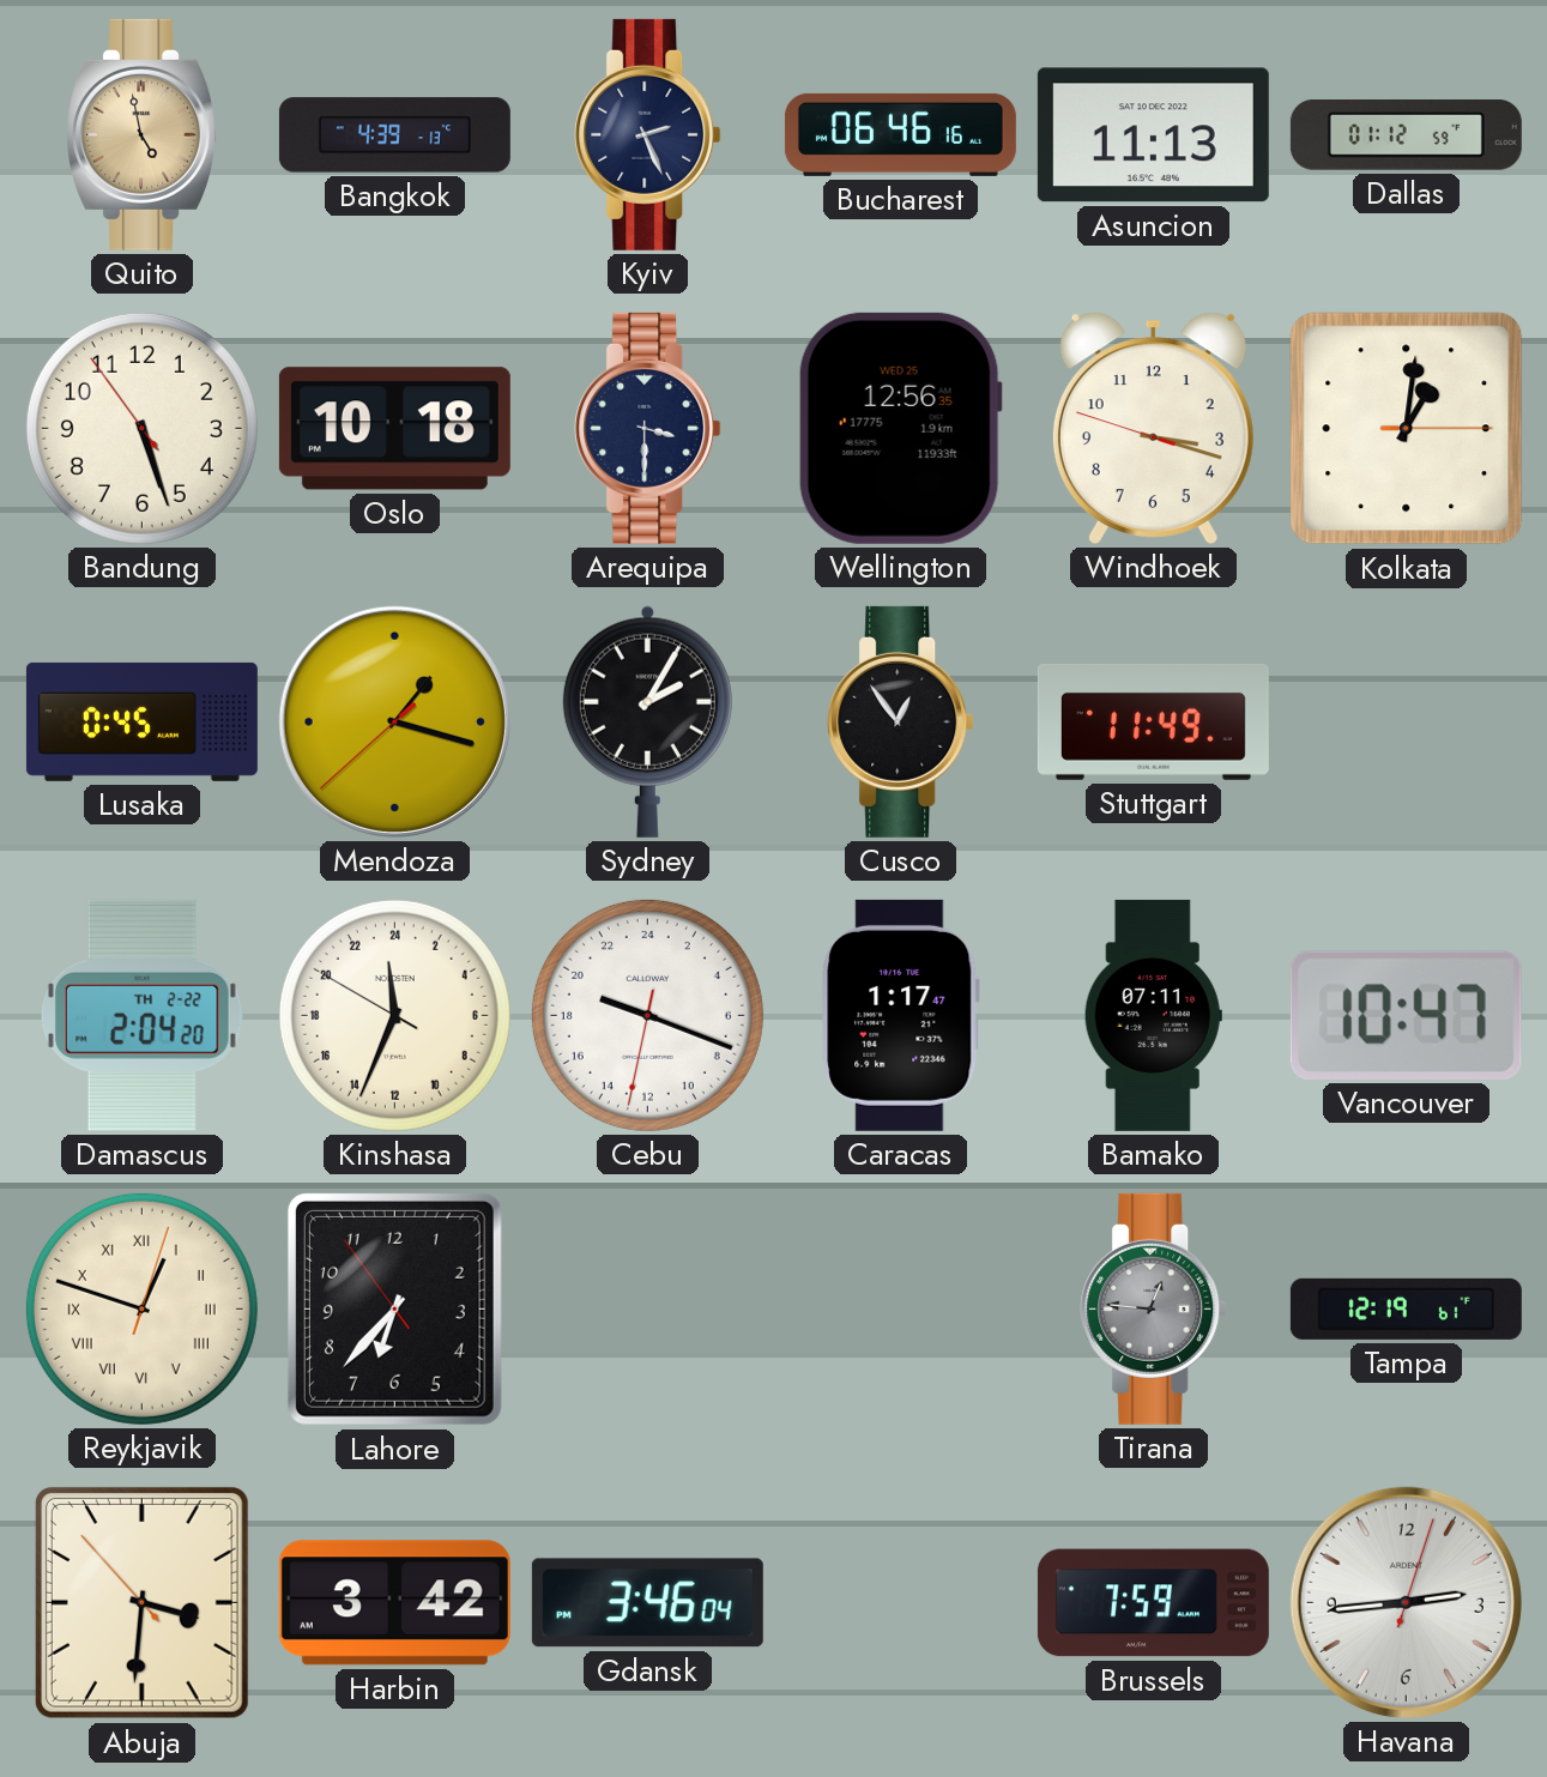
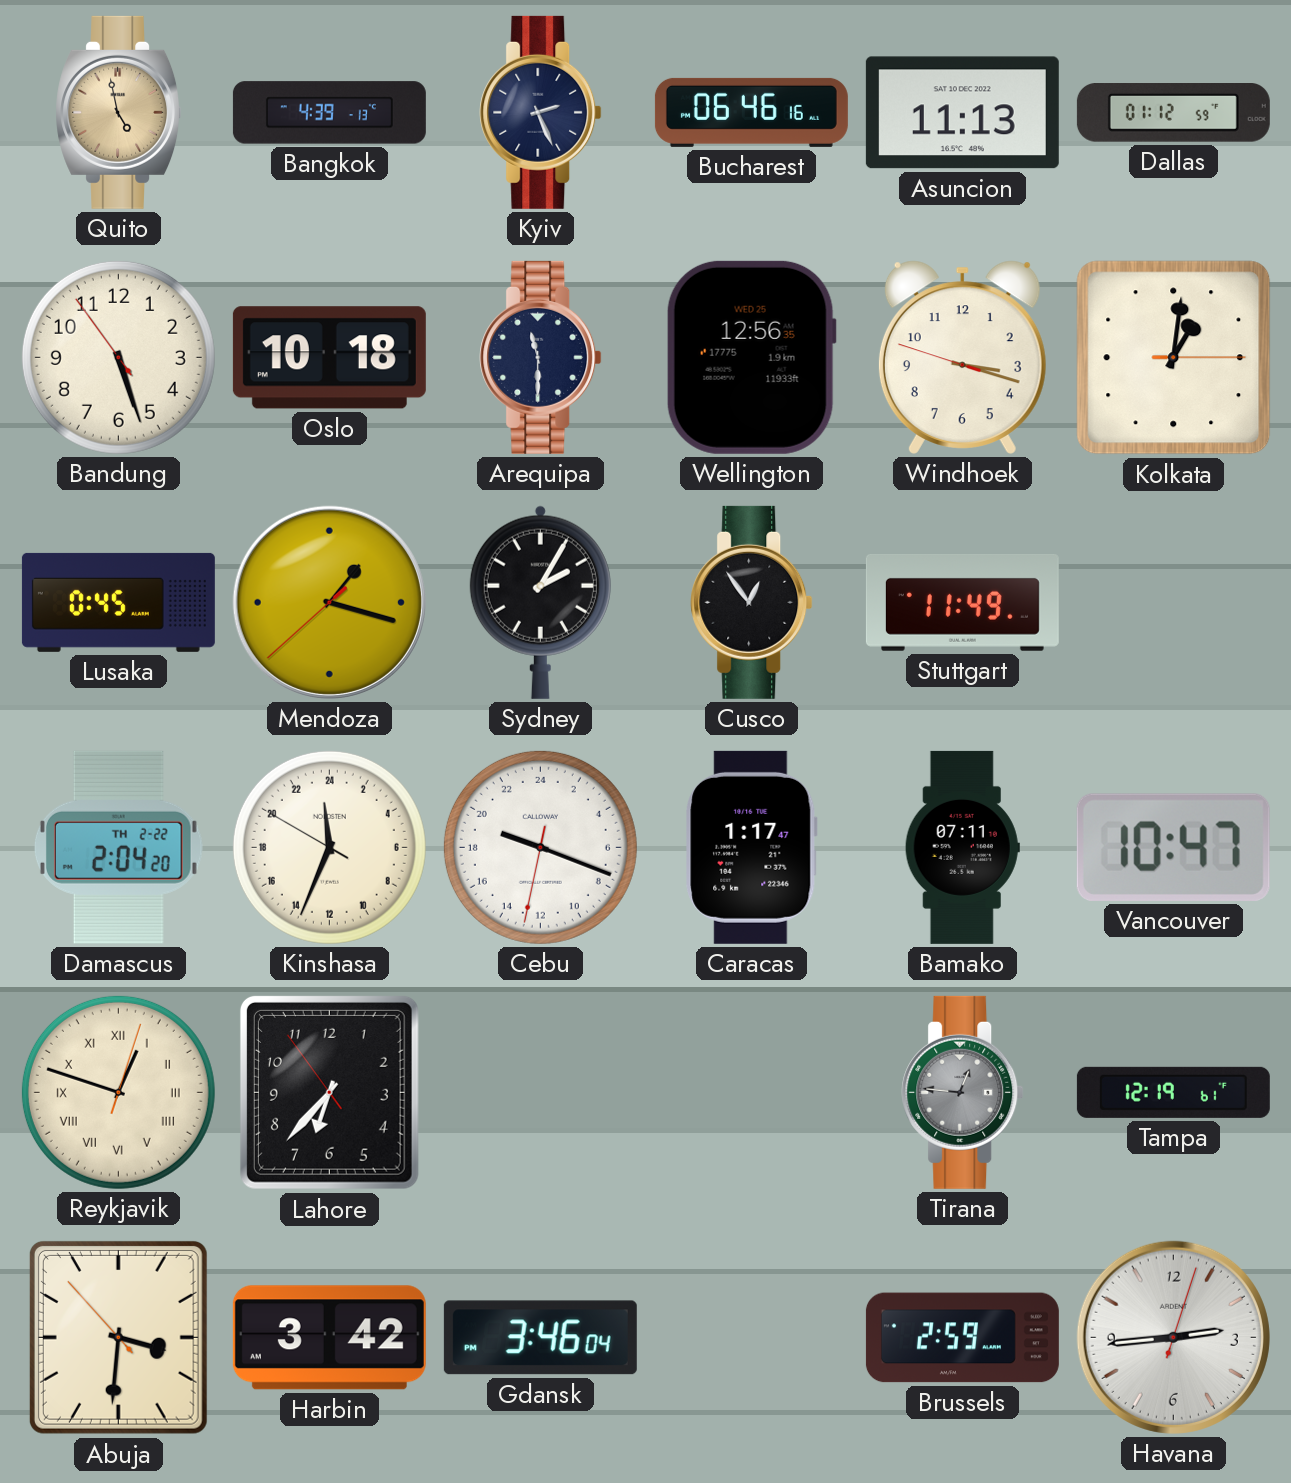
Arequipa: 3:30 -> 11:30 (541, 357)
Brussels: 7:59 -> 2:59 (962, 1338)
